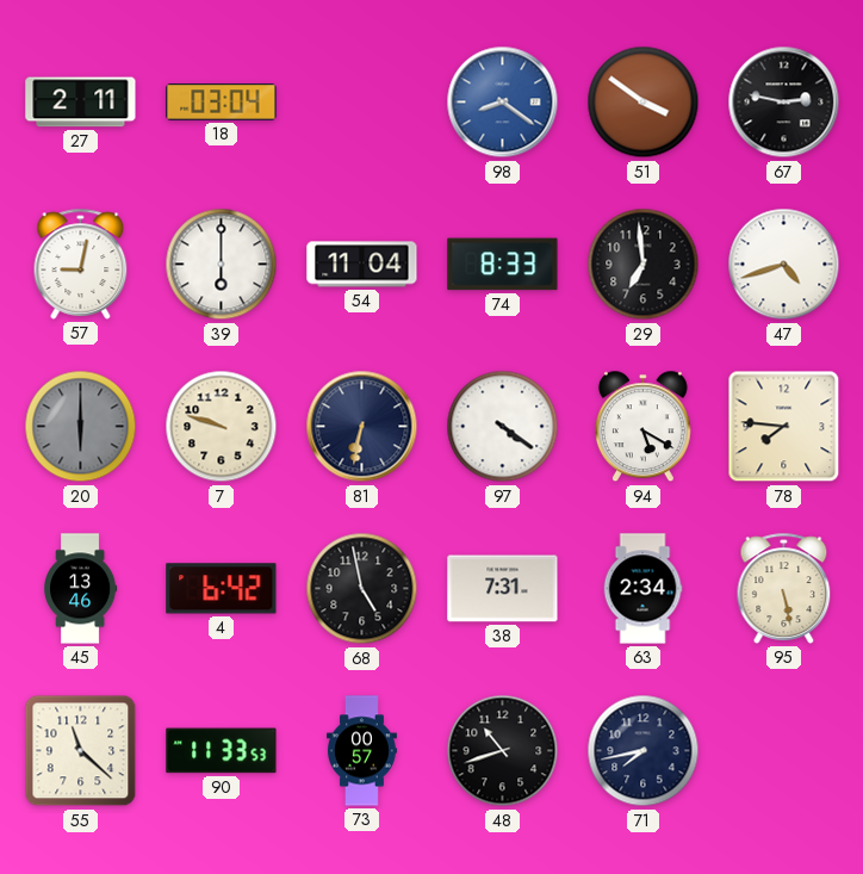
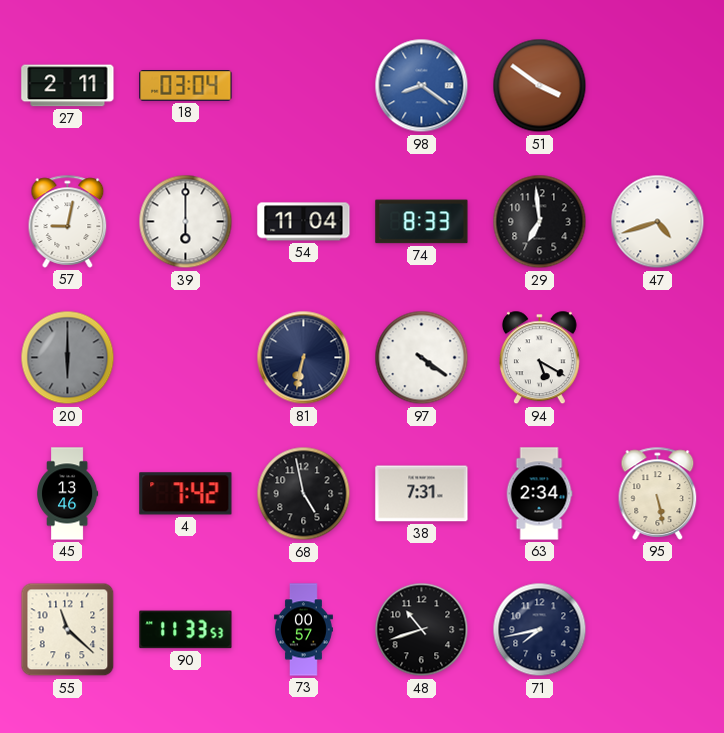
67: 2:47 -> none (784, 103)
7: 9:48 -> none (222, 427)
78: 7:46 -> none (784, 427)
4: 6:42 -> 7:42 (186, 494)
